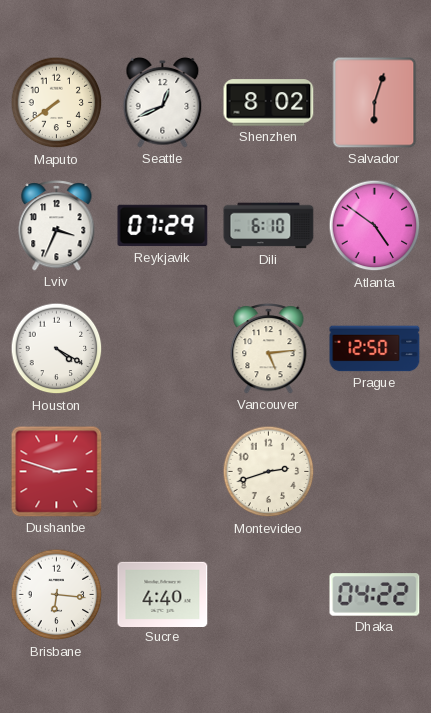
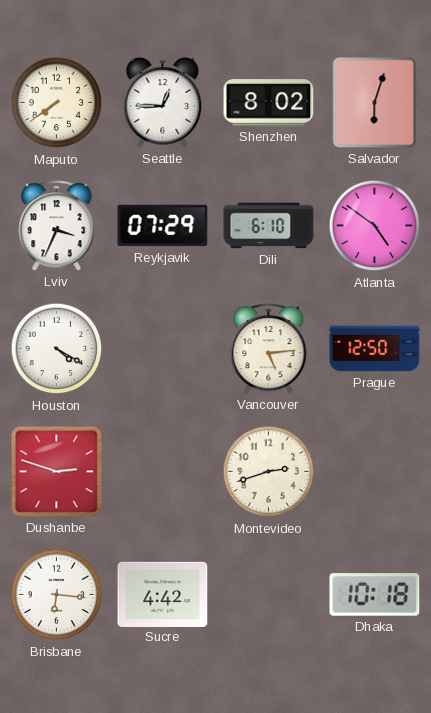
Seattle: 12:41 -> 12:45 (163, 103)
Sucre: 4:40 -> 4:42 (163, 594)
Dhaka: 04:22 -> 10:18 (375, 595)
